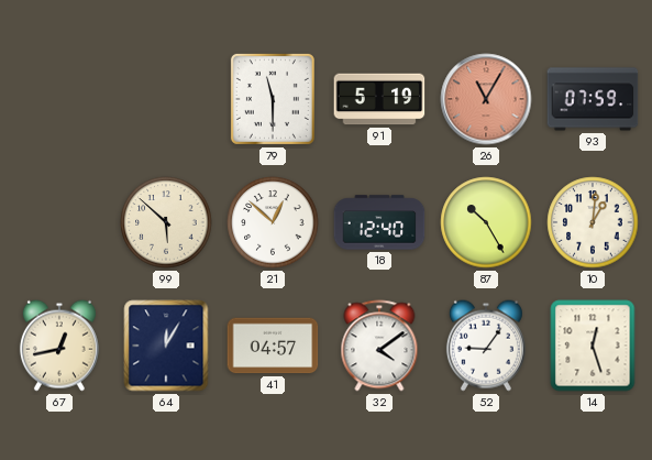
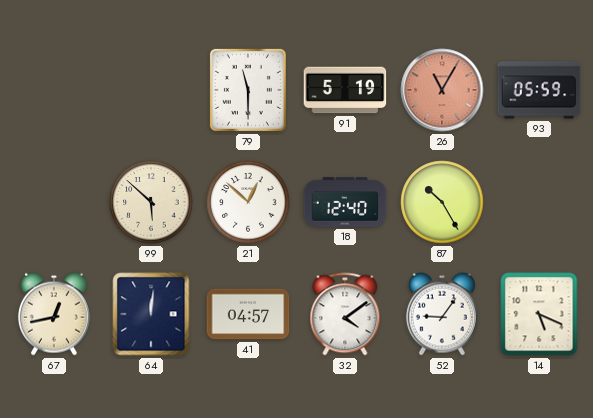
93: 07:59 -> 05:59 (539, 90)
10: 1:01 -> none (593, 222)
64: 12:05 -> 12:01 (151, 314)
14: 12:27 -> 5:19 (539, 314)
